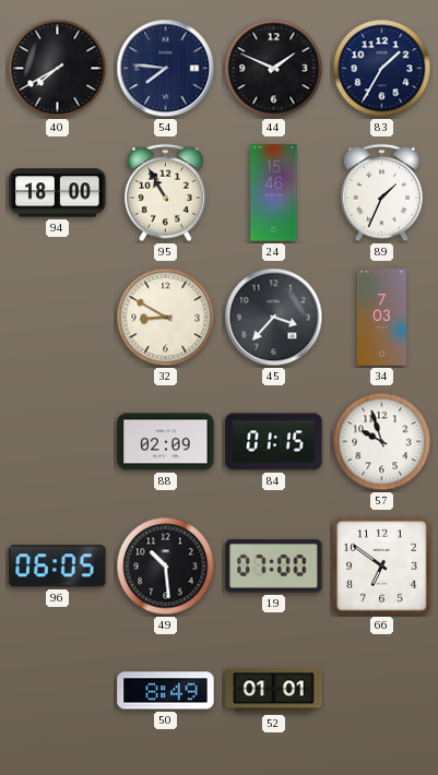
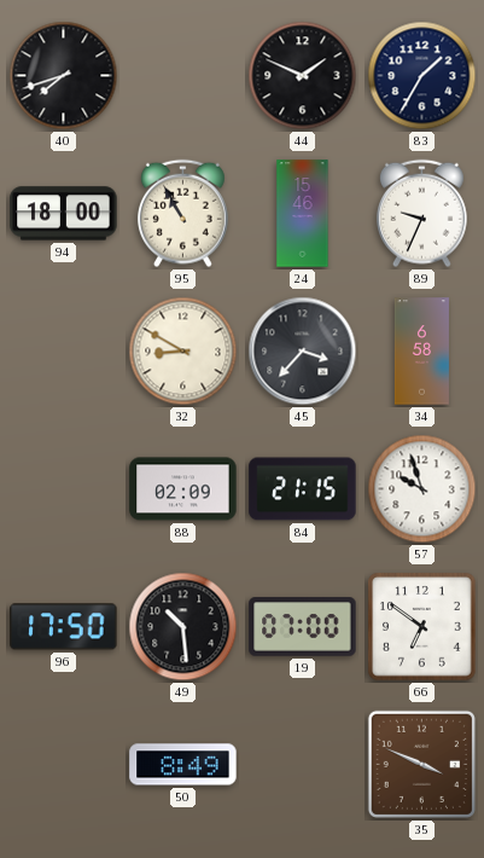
40: 7:40 -> 7:42 (64, 76)
54: 7:46 -> none (166, 69)
89: 1:34 -> 9:34 (421, 214)
34: 7:03 -> 6:58 (421, 352)
84: 01:15 -> 21:15 (303, 489)
96: 06:05 -> 17:50 (64, 627)
52: 01:01 -> none (274, 691)
35: none -> 3:49 (421, 764)
